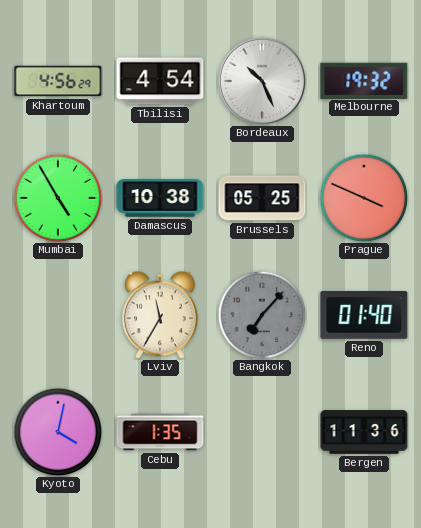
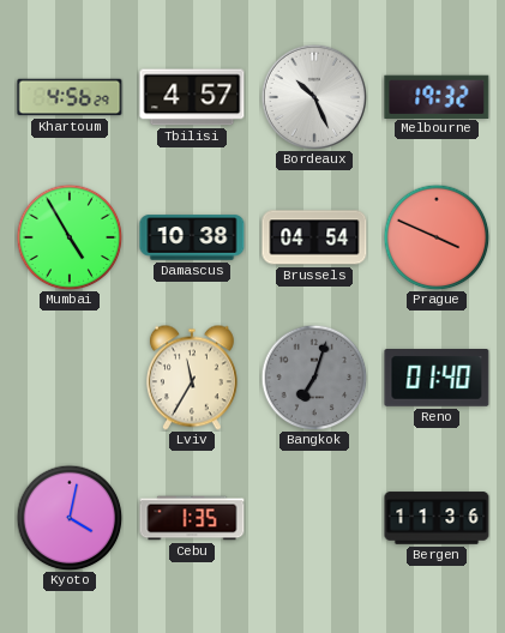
Tbilisi: 4:54 -> 4:57 (192, 97)
Brussels: 05:25 -> 04:54 (314, 237)
Bangkok: 7:07 -> 7:03 (314, 378)
